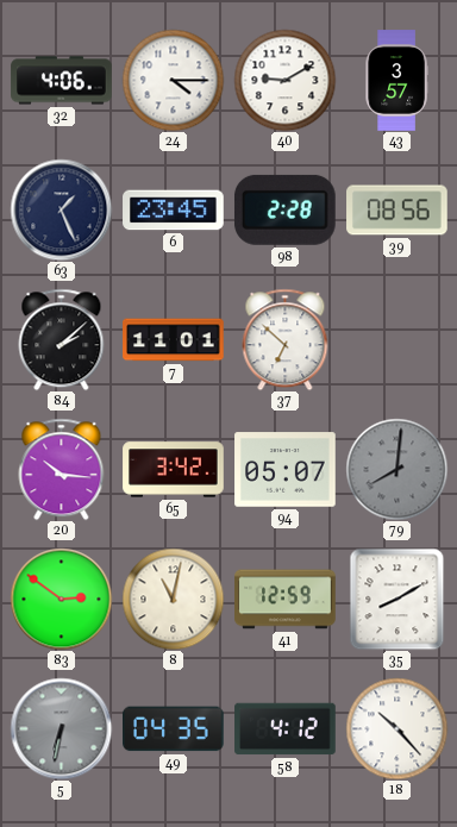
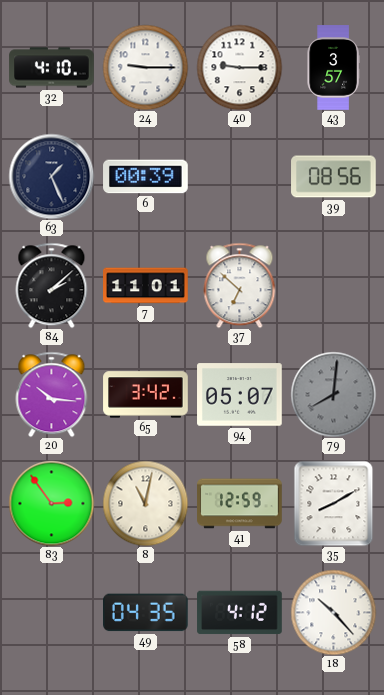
32: 4:06 -> 4:10 (52, 68)
24: 4:15 -> 9:15 (145, 67)
40: 9:10 -> 9:15 (239, 67)
6: 23:45 -> 00:39 (146, 177)
98: 2:28 -> none (284, 209)
83: 2:51 -> 2:54 (51, 503)
5: 6:32 -> none (61, 728)
